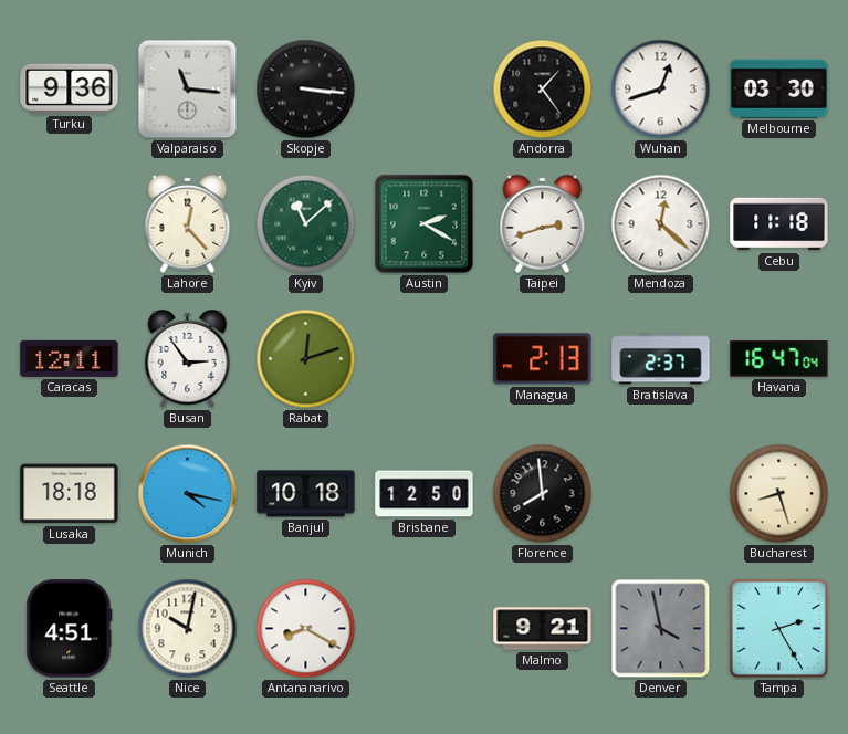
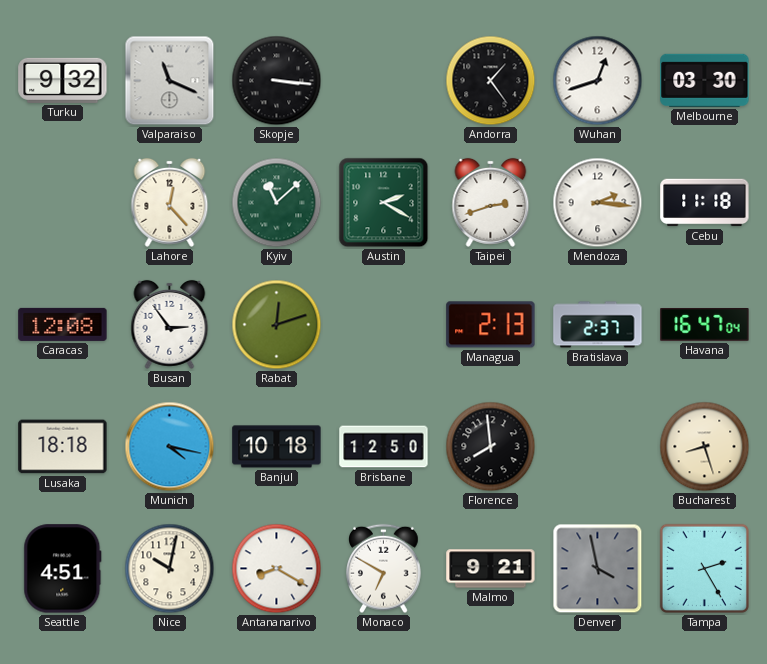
Turku: 9:36 -> 9:32 (63, 80)
Valparaiso: 11:16 -> 11:19 (170, 81)
Mendoza: 12:22 -> 2:16 (598, 203)
Caracas: 12:11 -> 12:08 (63, 324)
Monaco: none -> 6:50 (384, 569)
